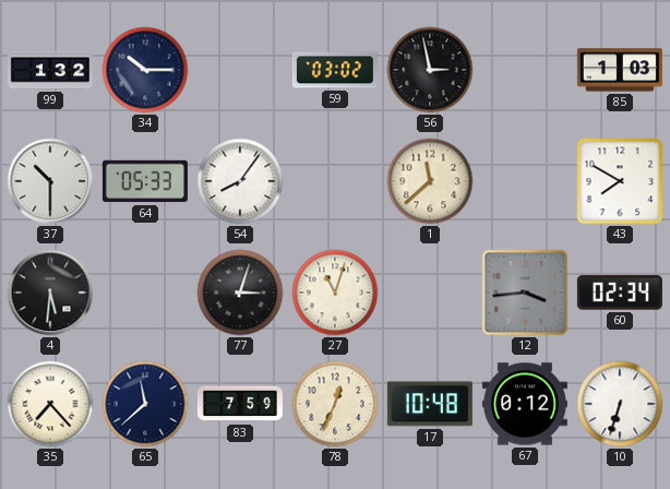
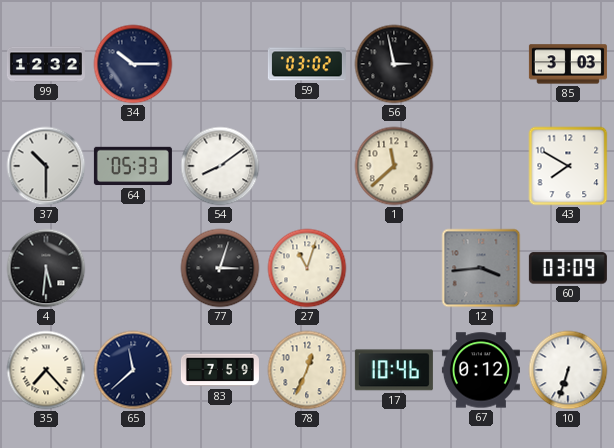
99: 1:32 -> 12:32 (46, 64)
85: 1:03 -> 3:03 (568, 64)
54: 8:06 -> 8:09 (220, 166)
60: 02:34 -> 03:09 (568, 268)
17: 10:48 -> 10:46 (394, 370)
